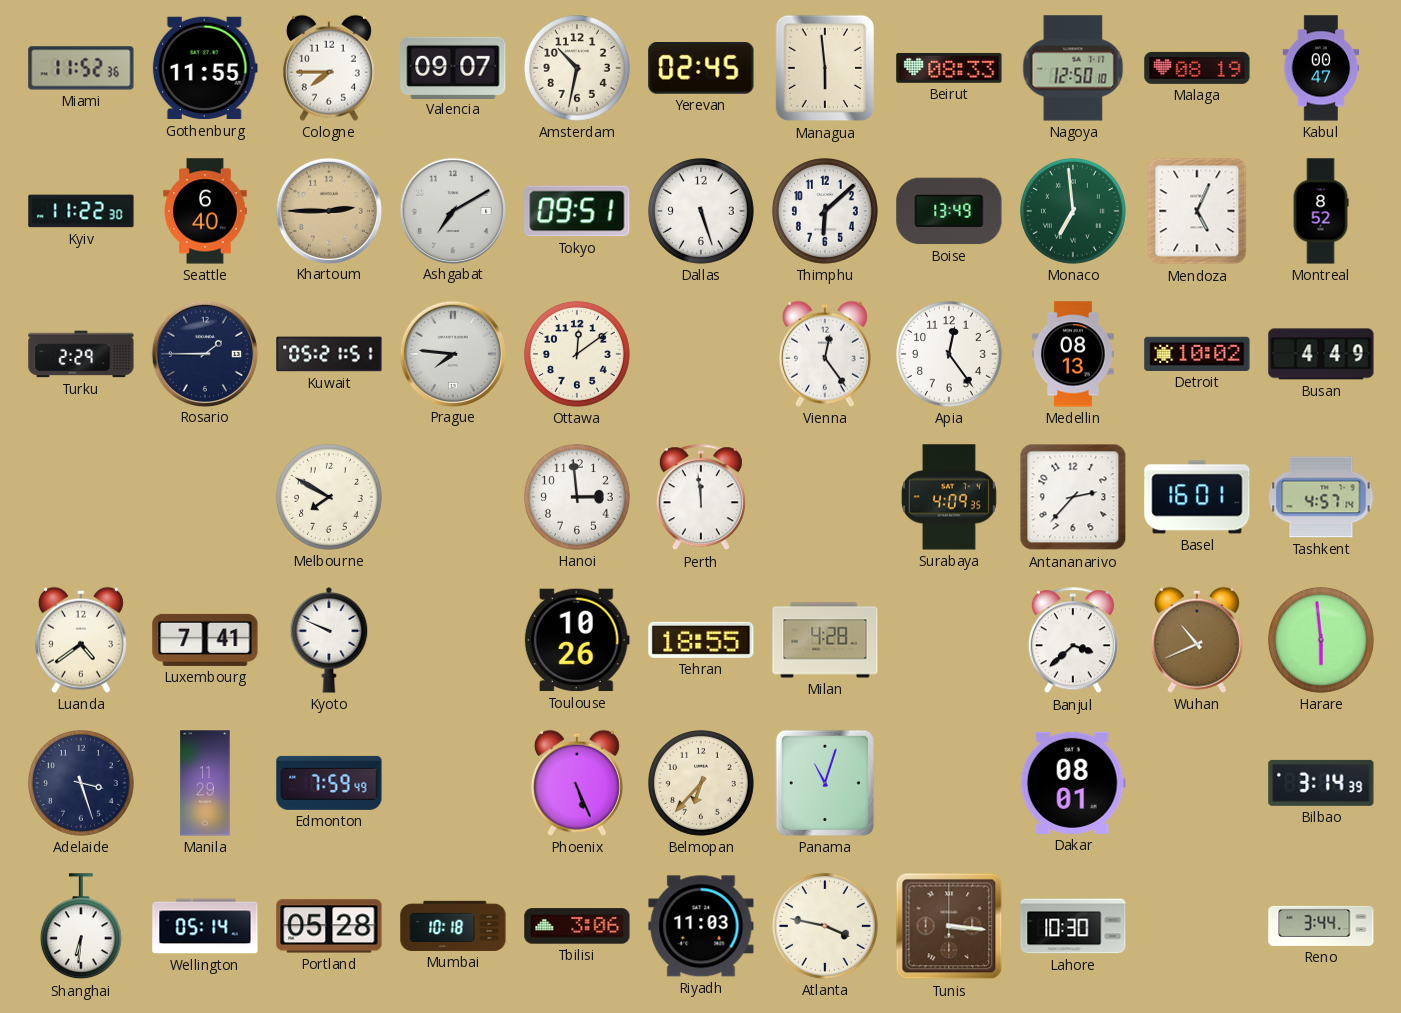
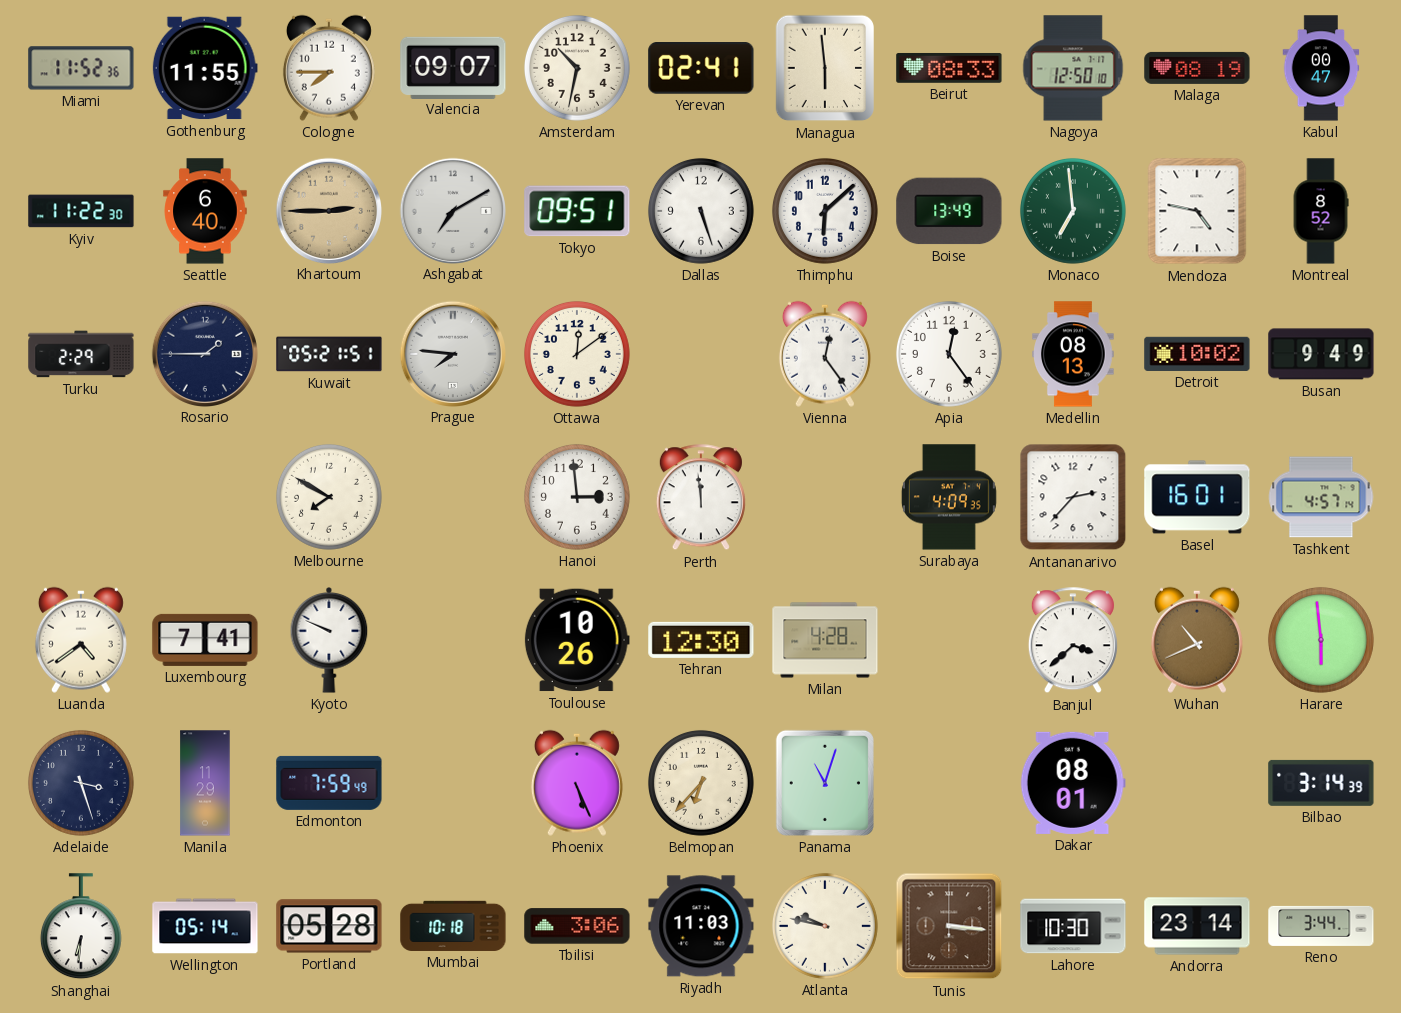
Yerevan: 02:45 -> 02:41 (701, 69)
Mendoza: 5:04 -> 4:47 (1197, 211)
Busan: 4:49 -> 9:49 (1321, 354)
Tehran: 18:55 -> 12:30 (701, 640)
Atlanta: 3:47 -> 9:47 (825, 926)
Andorra: none -> 23:14 (1197, 926)
